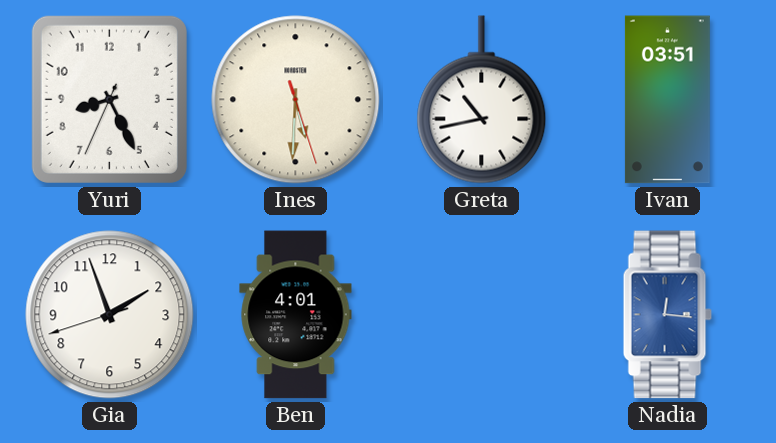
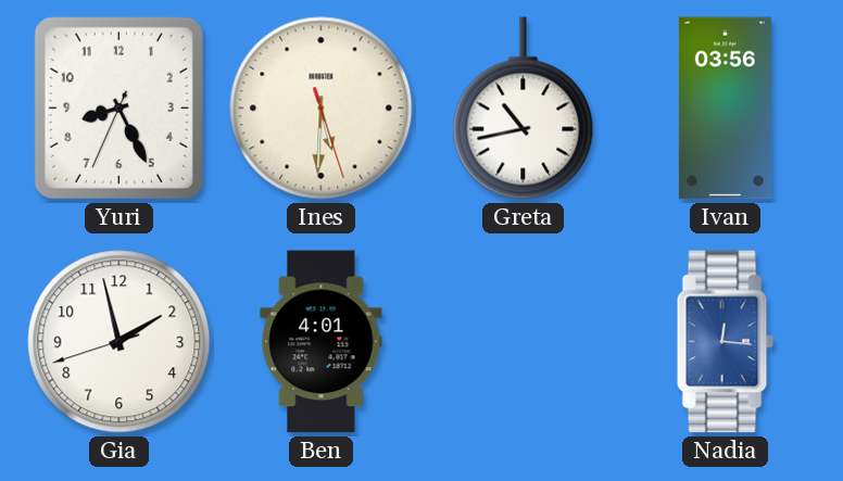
Ivan: 03:51 -> 03:56 (725, 109)
Gia: 1:56 -> 1:57 (119, 342)
